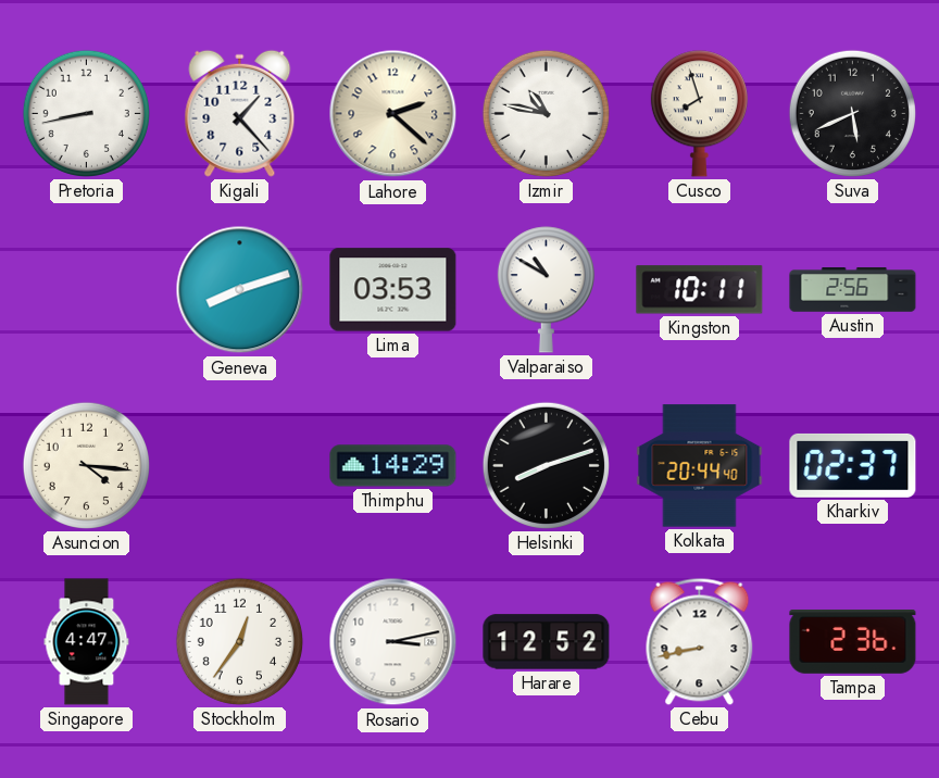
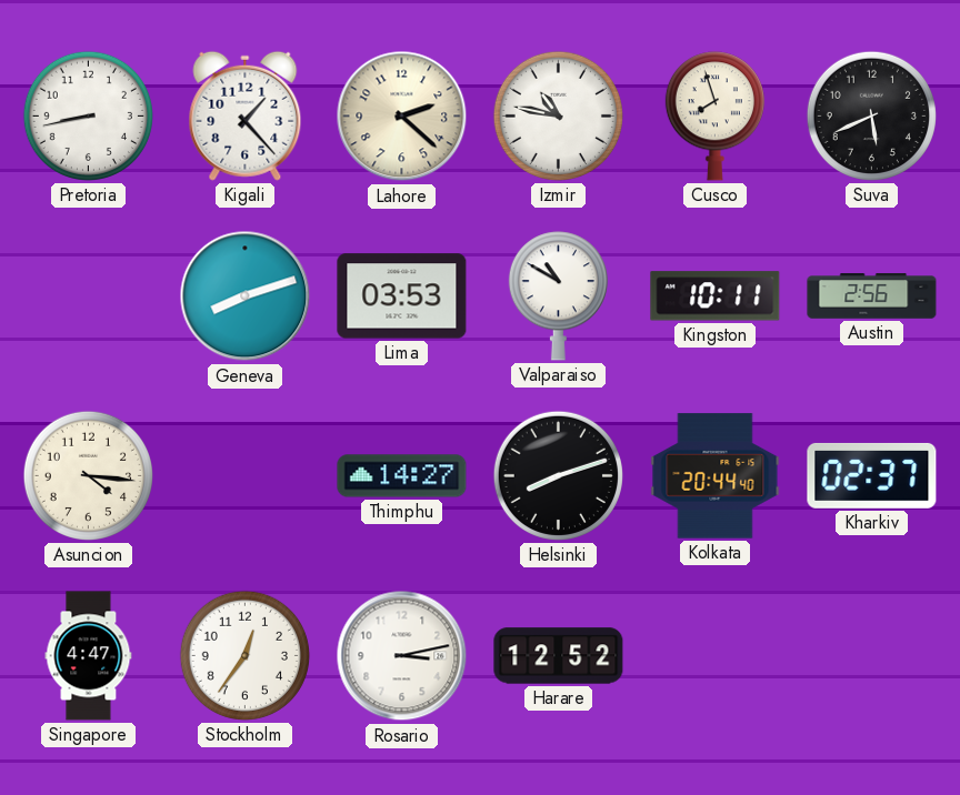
Thimphu: 14:29 -> 14:27 (402, 476)
Cebu: 8:43 -> none (700, 641)
Tampa: 2:36 -> none (853, 642)
